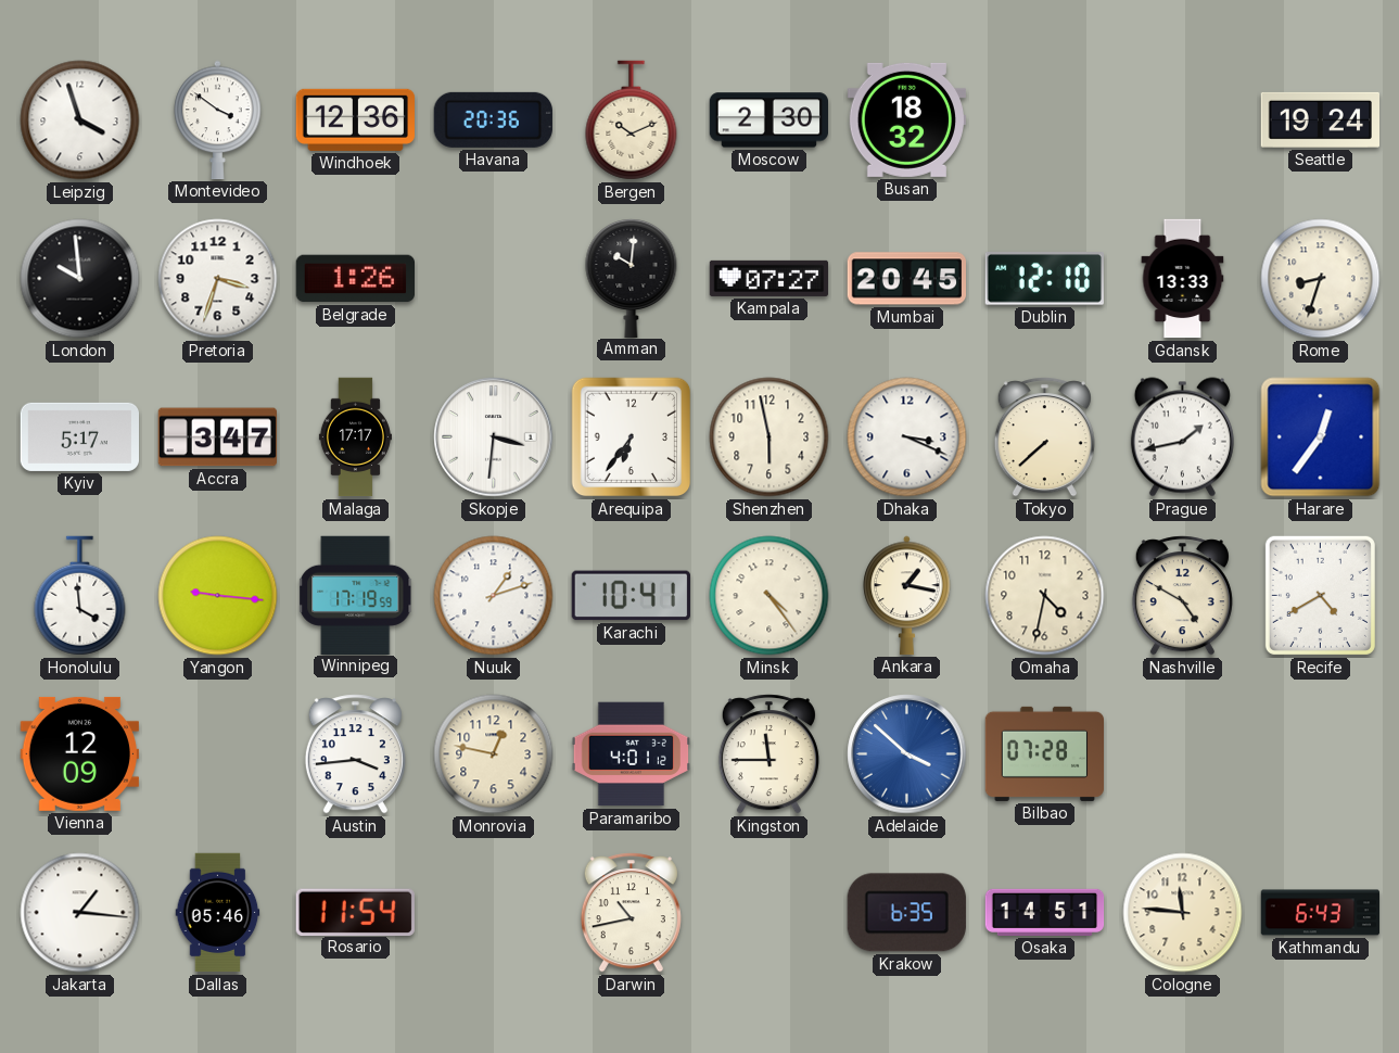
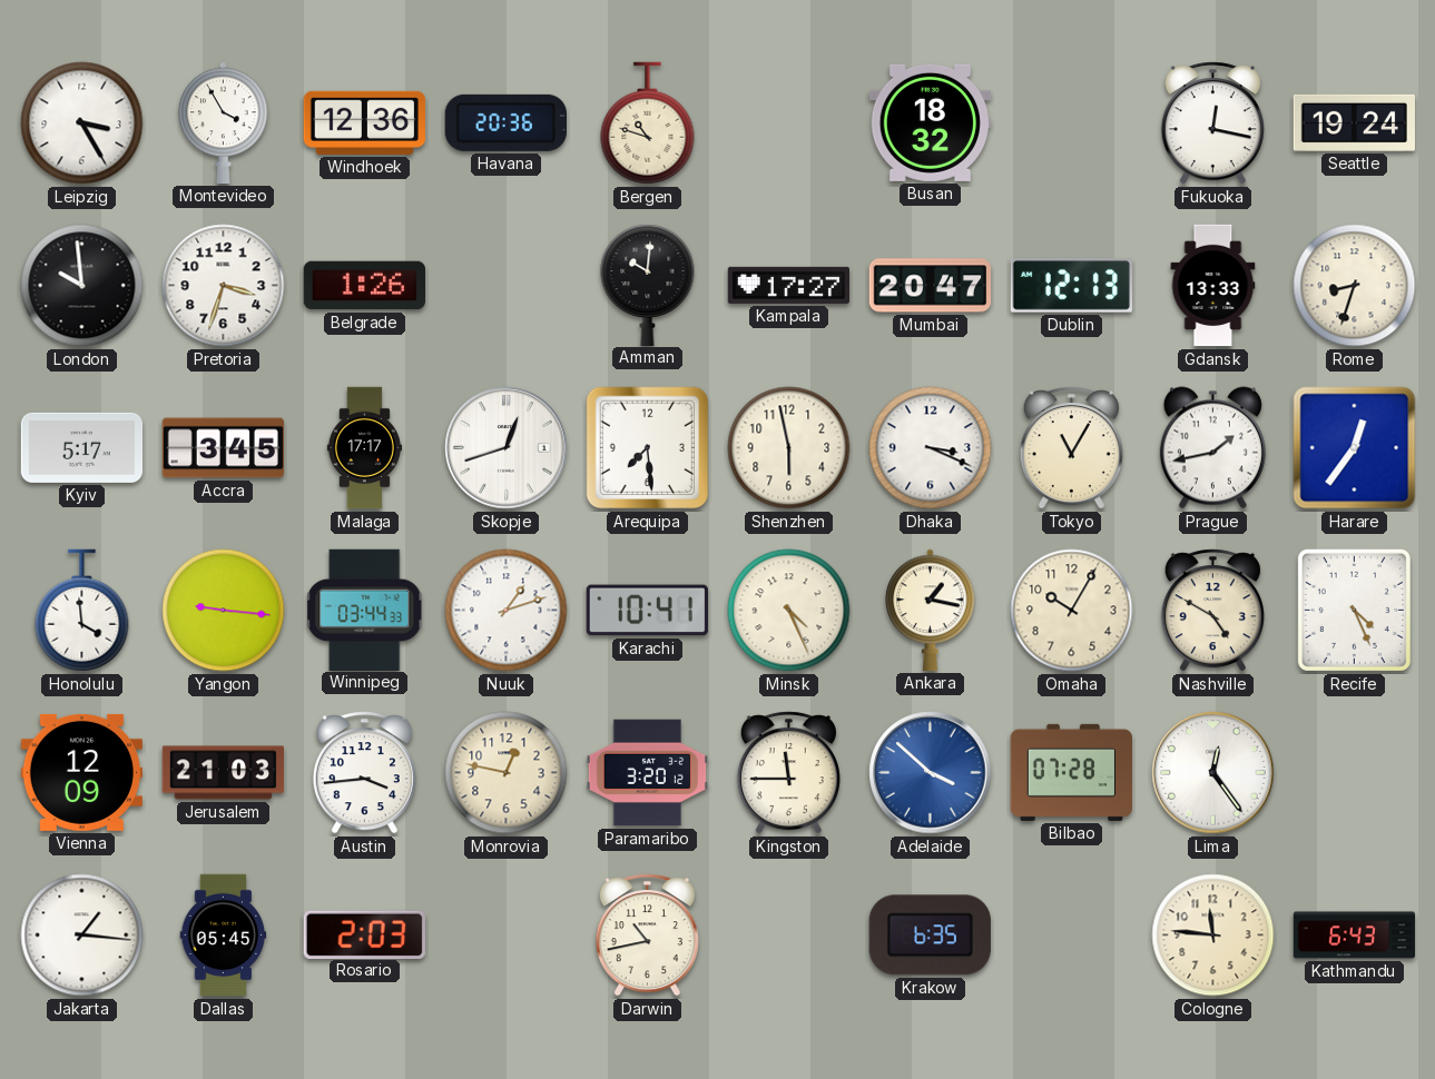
Leipzig: 3:57 -> 3:25 (82, 123)
Montevideo: 3:51 -> 3:55 (224, 122)
Bergen: 10:11 -> 10:48 (648, 123)
Moscow: 2:30 -> none (768, 120)
Fukuoka: none -> 12:17 (1212, 123)
Kampala: 07:27 -> 17:27 (789, 285)
Mumbai: 20:45 -> 20:47 (930, 286)
Dublin: 12:10 -> 12:13 (1071, 286)
Accra: 3:47 -> 3:45 (223, 448)
Skopje: 3:31 -> 12:42 (507, 448)
Arequipa: 6:36 -> 7:29 (648, 448)
Tokyo: 7:38 -> 11:05 (1071, 448)
Winnipeg: 17:19 -> 03:44 (365, 610)
Minsk: 4:24 -> 4:26 (789, 611)
Omaha: 4:32 -> 10:05 (1072, 611)
Recife: 4:40 -> 4:26 (1354, 610)
Jerusalem: none -> 21:03 (224, 773)
Paramaribo: 4:01 -> 3:20 (647, 773)
Lima: none -> 12:24 (1213, 773)
Dallas: 05:46 -> 05:45 (224, 936)
Rosario: 11:54 -> 2:03 (364, 934)
Osaka: 14:51 -> none (1045, 912)
